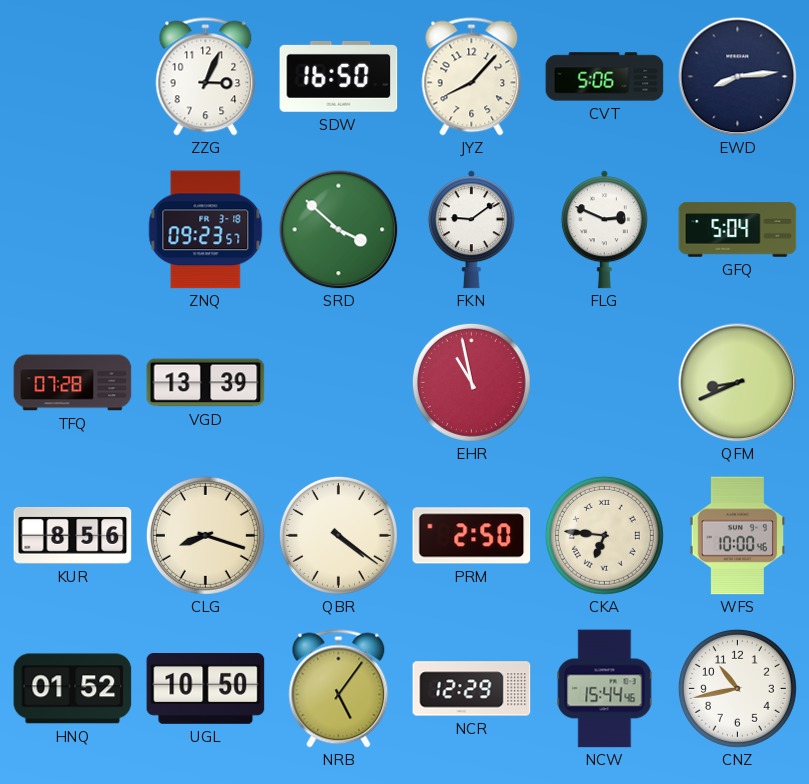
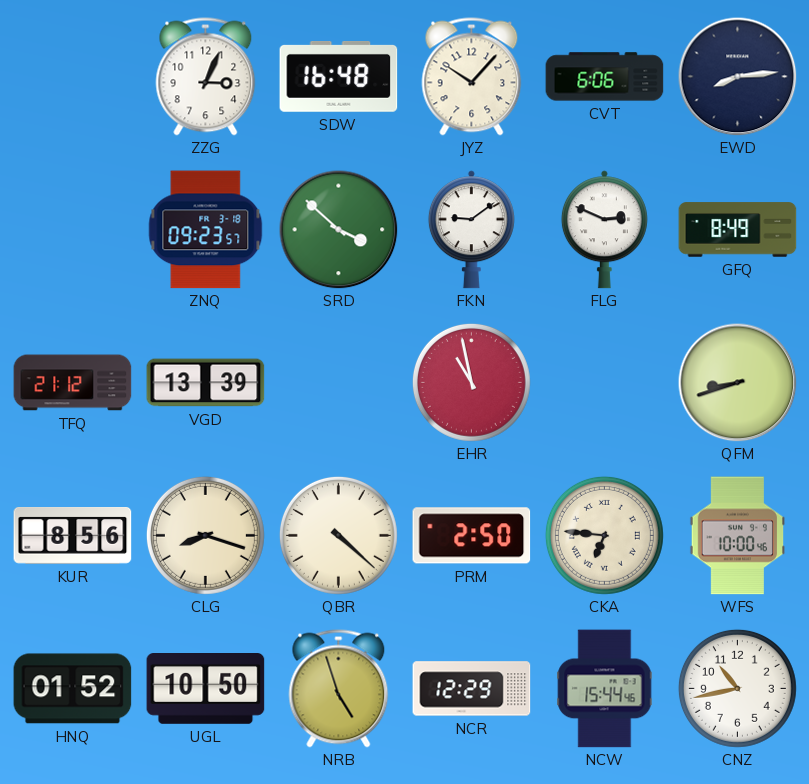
SDW: 16:50 -> 16:48 (339, 77)
JYZ: 8:07 -> 10:07 (472, 77)
CVT: 5:06 -> 6:06 (605, 77)
GFQ: 5:04 -> 8:49 (738, 230)
TFQ: 07:28 -> 21:12 (73, 383)
QFM: 8:41 -> 8:42 (738, 383)
QBR: 4:21 -> 4:22 (338, 535)
NRB: 5:06 -> 4:57 (339, 689)
